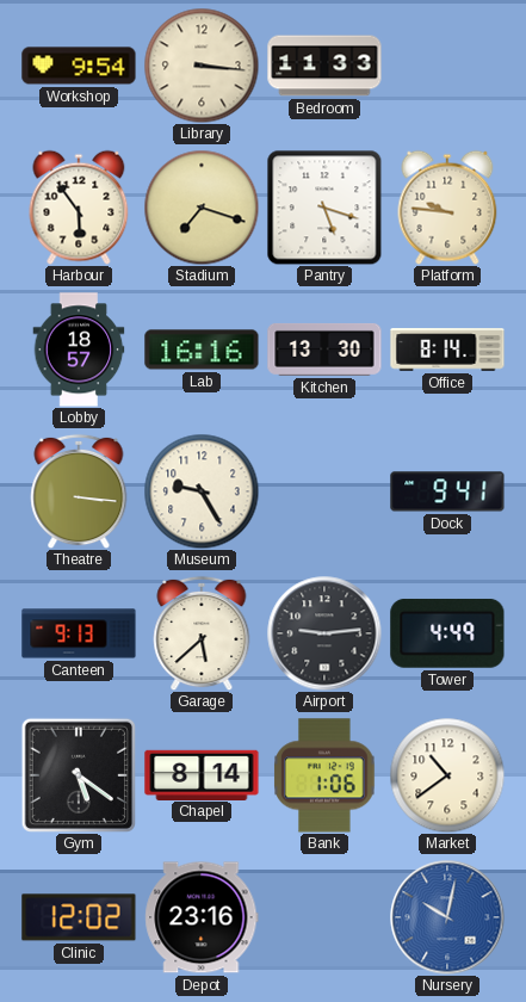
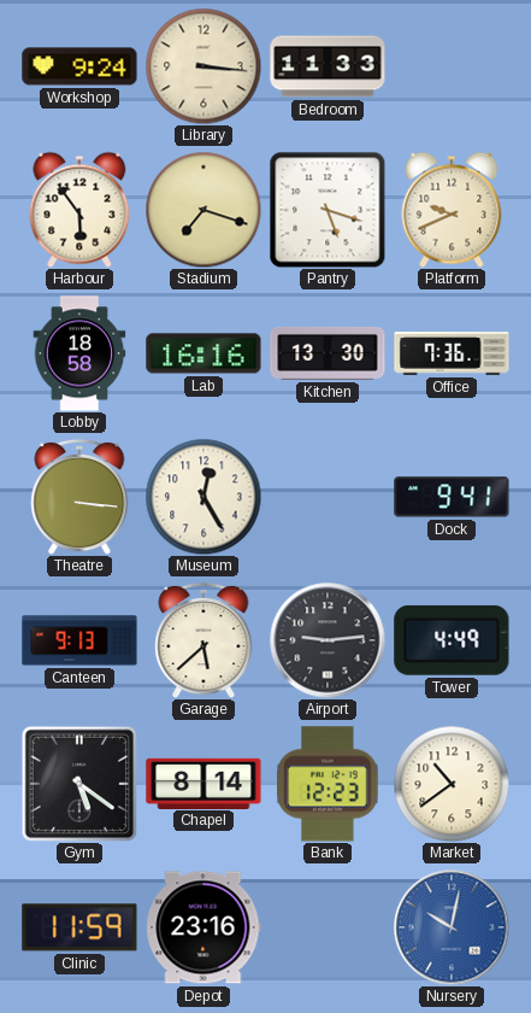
Workshop: 9:54 -> 9:24 (79, 66)
Platform: 9:46 -> 9:41 (452, 210)
Lobby: 18:57 -> 18:58 (79, 353)
Office: 8:14 -> 7:36 (452, 353)
Museum: 9:25 -> 12:25 (203, 497)
Bank: 1:06 -> 12:23 (328, 784)
Clinic: 12:02 -> 11:59 (79, 927)
